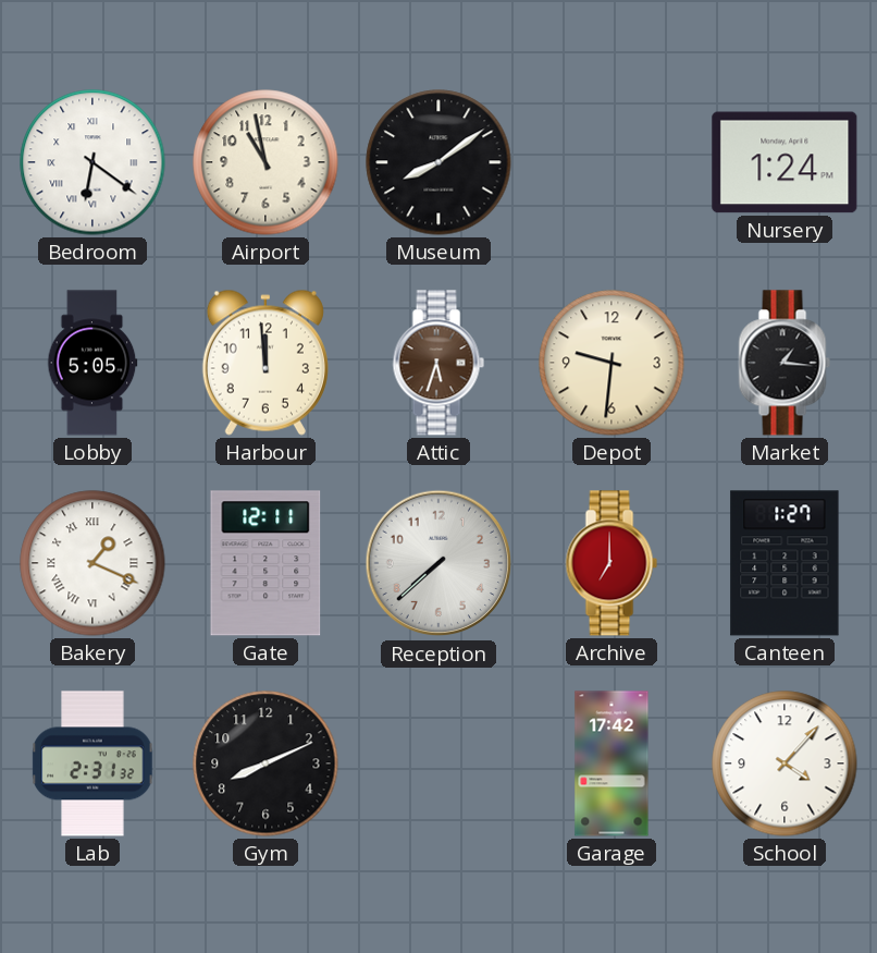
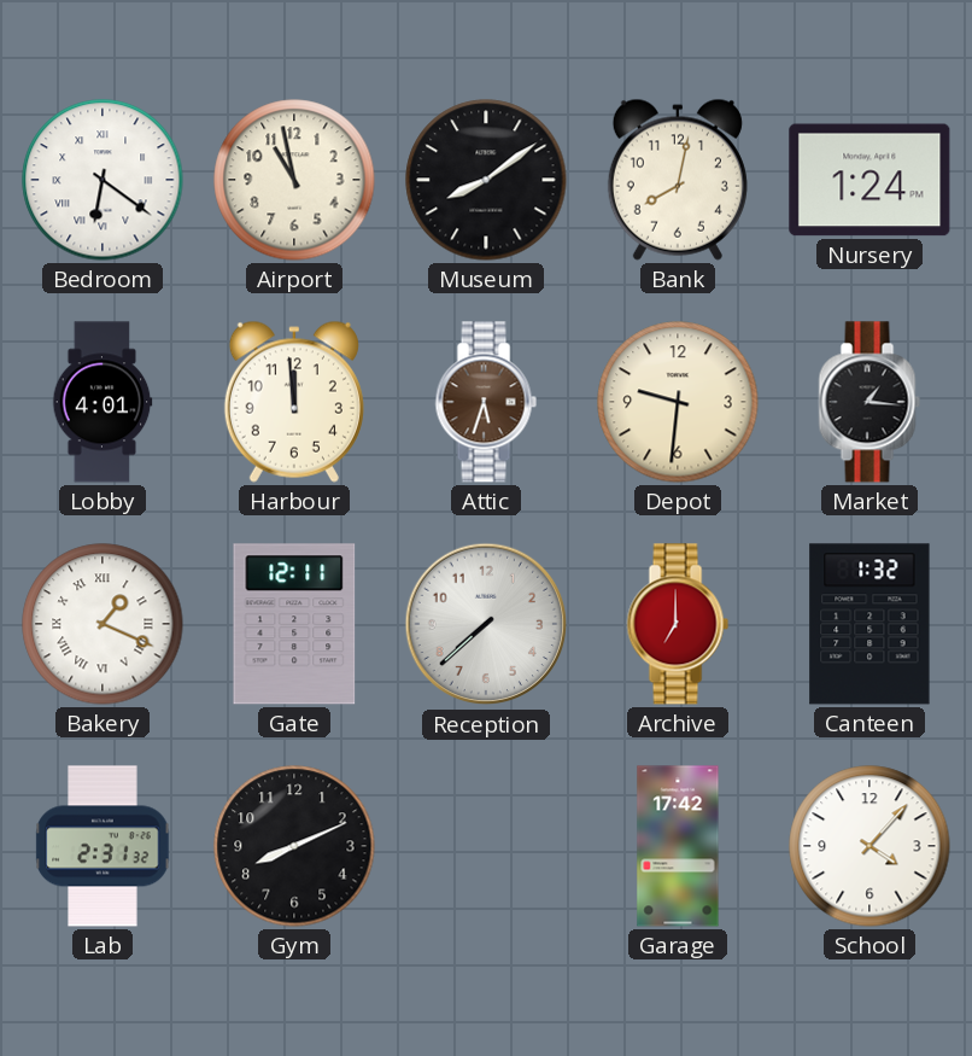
Bank: none -> 8:02 (678, 180)
Lobby: 5:05 -> 4:01 (103, 402)
Canteen: 1:27 -> 1:32 (869, 624)
